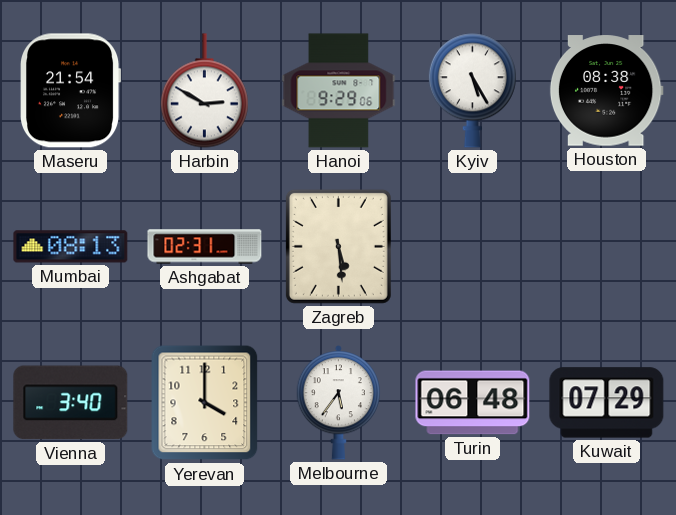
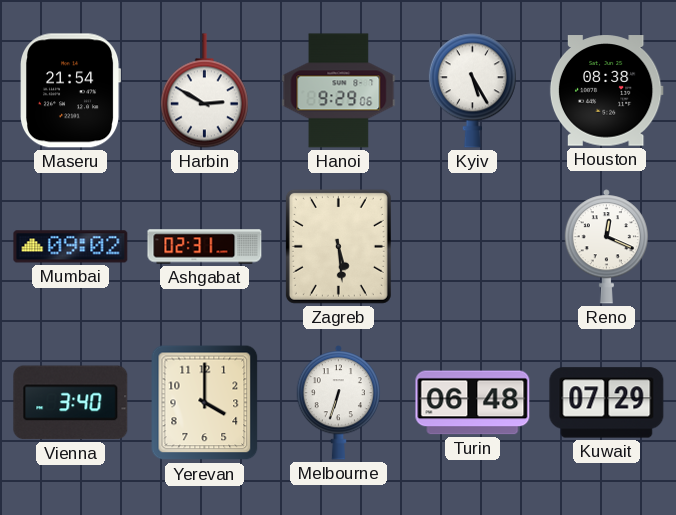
Mumbai: 08:13 -> 09:02 (71, 247)
Reno: none -> 12:19 (606, 247)
Melbourne: 5:36 -> 6:33 (338, 403)
